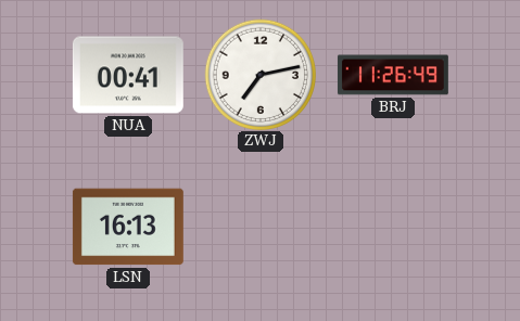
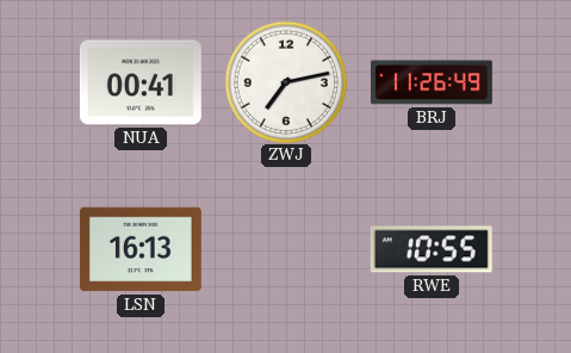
RWE: none -> 10:55 (432, 249)
